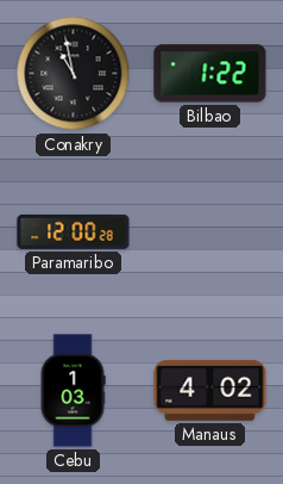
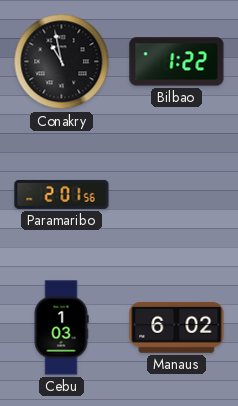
Paramaribo: 12:00 -> 2:01 (62, 194)
Manaus: 4:02 -> 6:02 (177, 327)
